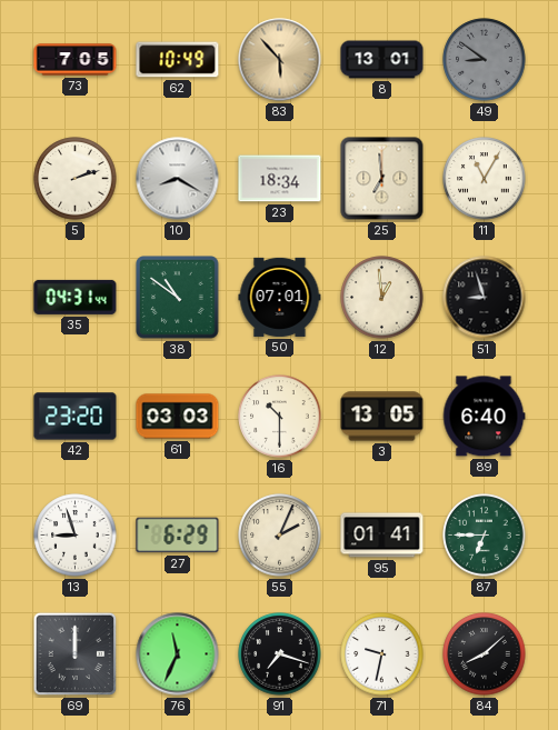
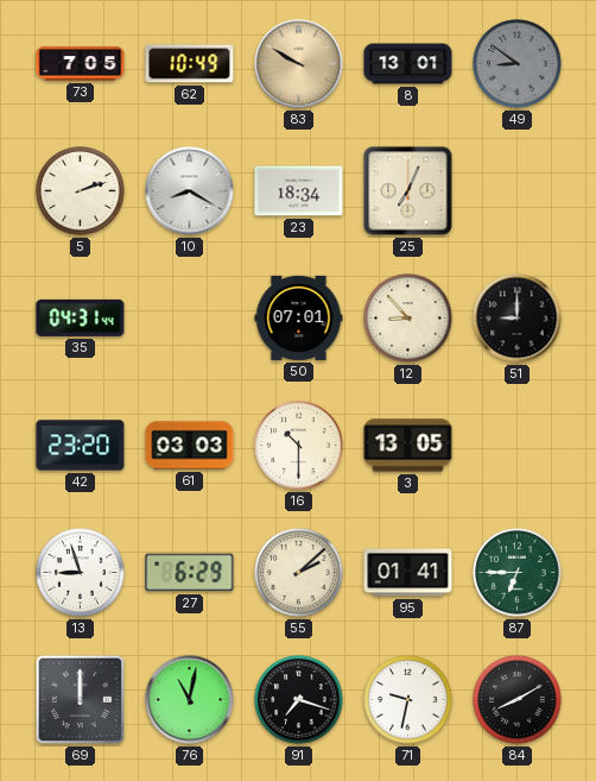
83: 5:53 -> 9:50 (299, 64)
25: 6:59 -> 7:04 (408, 191)
11: 11:05 -> none (485, 179)
38: 10:51 -> none (178, 298)
12: 12:59 -> 8:53 (408, 319)
51: 8:57 -> 9:00 (518, 319)
89: 6:40 -> none (484, 417)
55: 2:04 -> 2:08 (299, 573)
76: 11:34 -> 11:02 (190, 700)
84: 8:08 -> 8:10 (518, 700)
